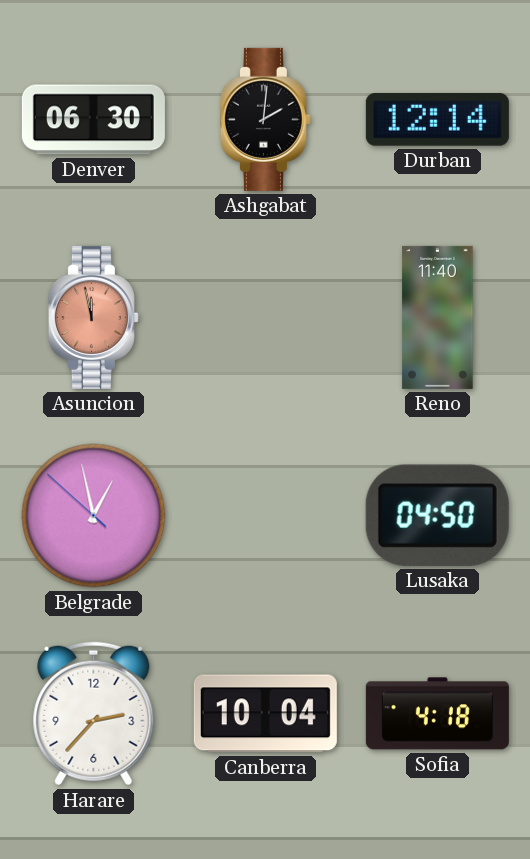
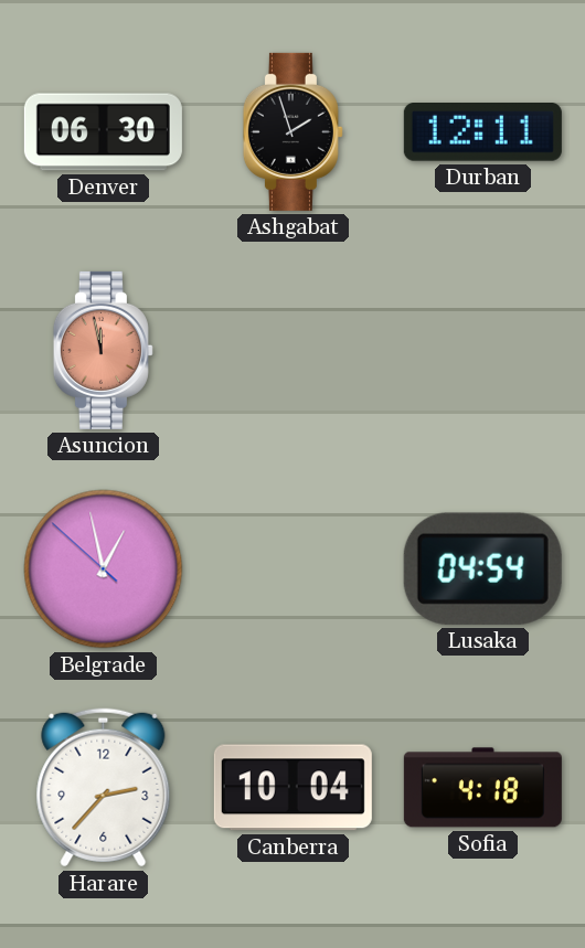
Ashgabat: 2:01 -> 1:57 (292, 131)
Durban: 12:14 -> 12:11 (482, 132)
Reno: 11:40 -> none (438, 317)
Lusaka: 04:50 -> 04:54 (482, 568)
